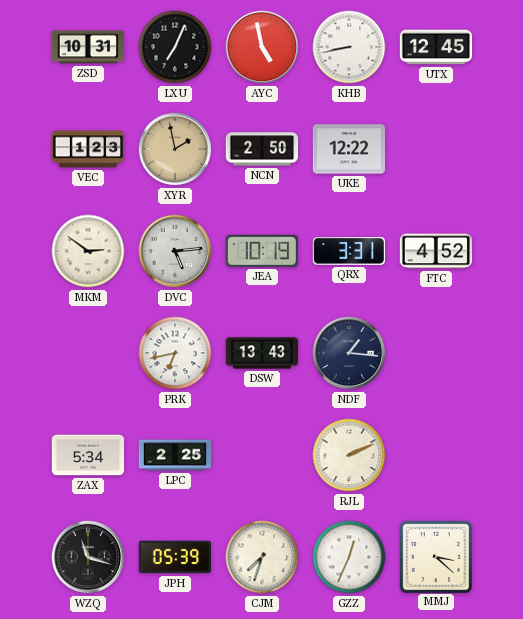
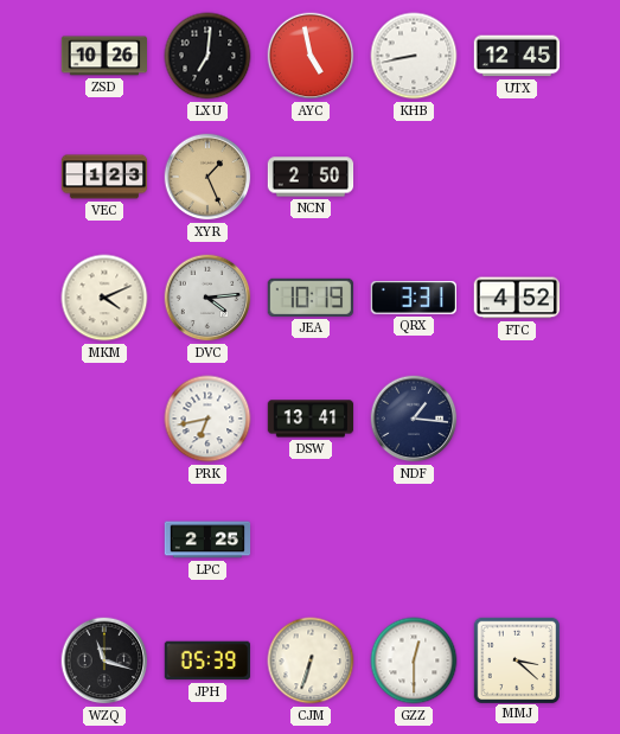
ZSD: 10:31 -> 10:26 (104, 56)
LXU: 7:04 -> 7:01 (207, 56)
XYR: 1:58 -> 1:26 (207, 177)
UKE: 12:22 -> none (349, 149)
MKM: 2:51 -> 4:11 (104, 298)
DVC: 5:14 -> 4:14 (207, 298)
DSW: 13:43 -> 13:41 (311, 419)
ZAX: 5:34 -> none (88, 455)
RJL: 2:11 -> none (349, 455)
CJM: 7:33 -> 6:33 (311, 660)
GZZ: 12:34 -> 12:30 (414, 660)
